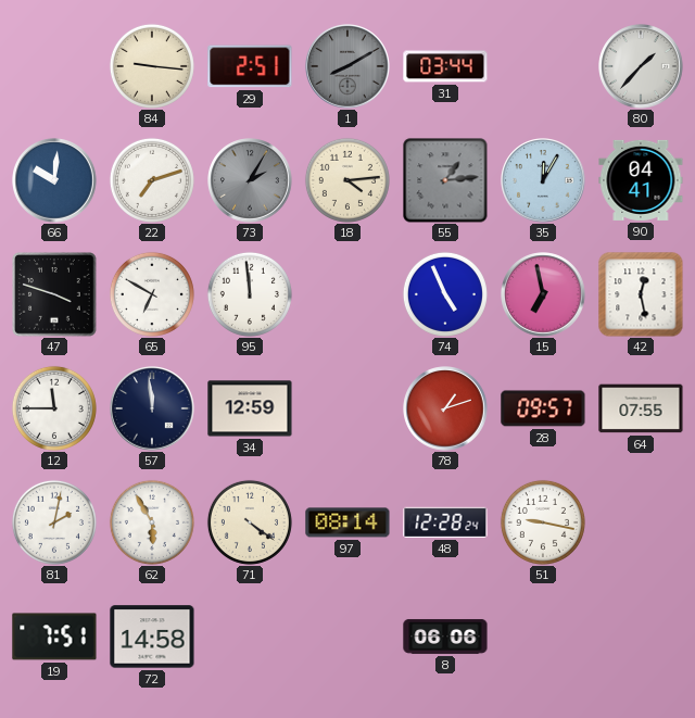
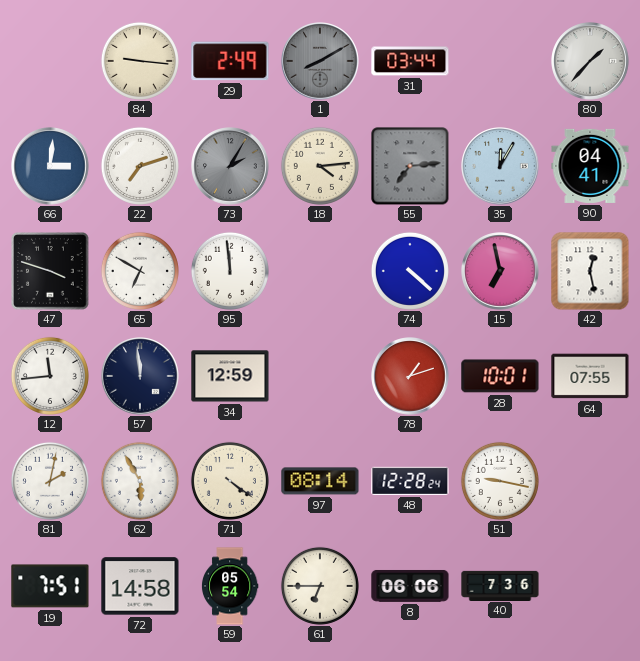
29: 2:51 -> 2:49 (230, 61)
66: 10:01 -> 3:01 (50, 166)
55: 1:14 -> 7:14 (410, 166)
74: 4:56 -> 4:22 (410, 271)
12: 11:45 -> 11:44 (50, 376)
28: 09:57 -> 10:01 (500, 376)
59: none -> 05:54 (230, 586)
61: none -> 6:45 (320, 586)
40: none -> 7:36 (500, 585)
